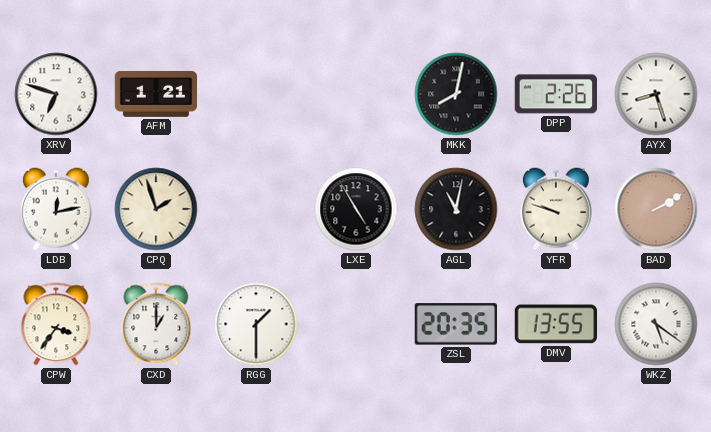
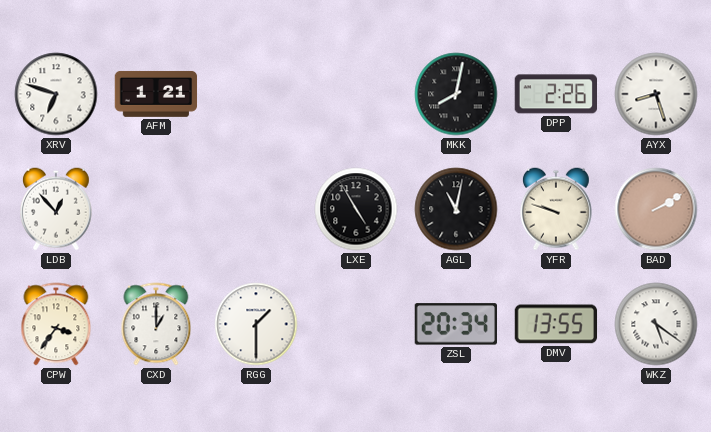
LDB: 12:13 -> 12:53 (56, 209)
CPQ: 1:57 -> none (156, 209)
ZSL: 20:35 -> 20:34 (455, 324)
